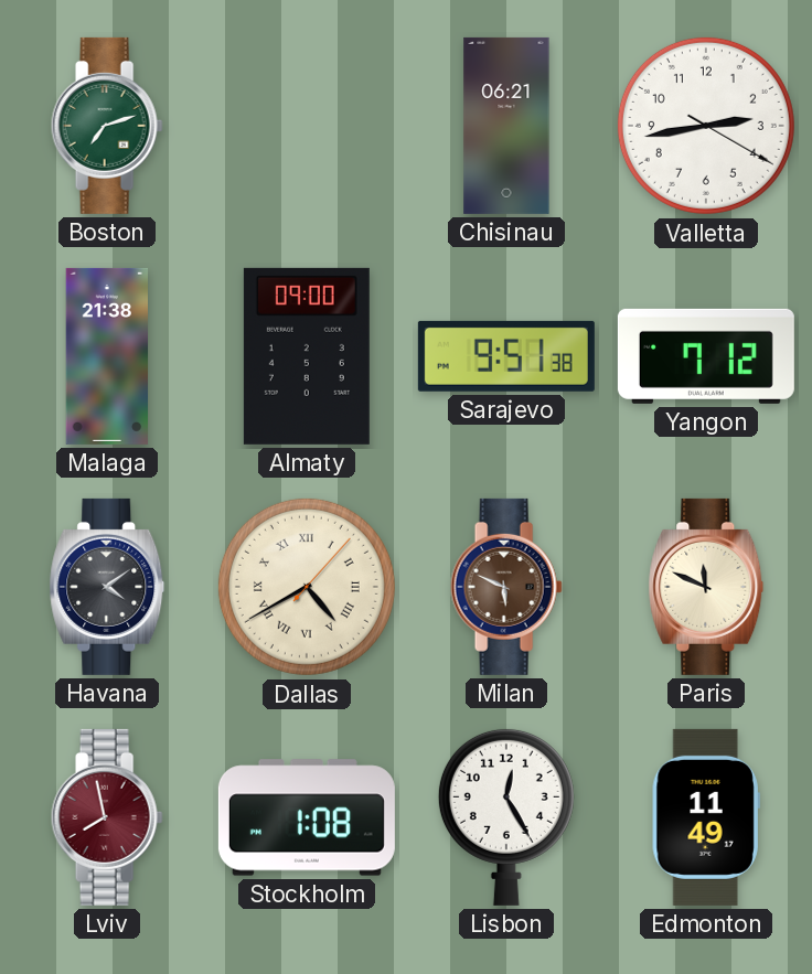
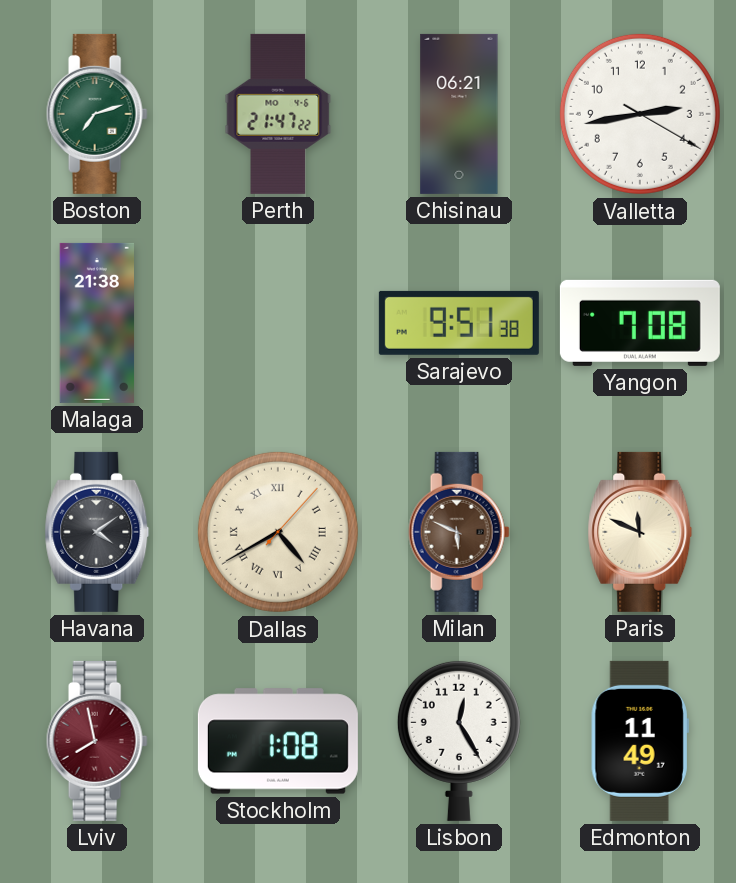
Perth: none -> 21:47 (278, 114)
Almaty: 09:00 -> none (307, 356)
Yangon: 7:12 -> 7:08 (640, 323)
